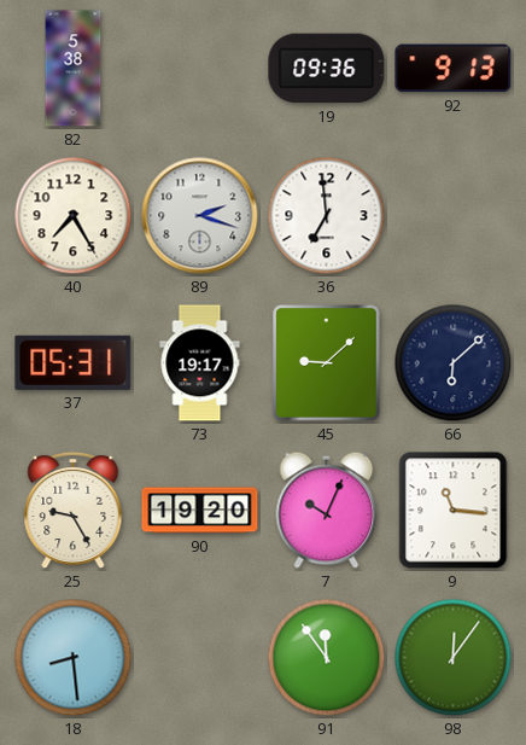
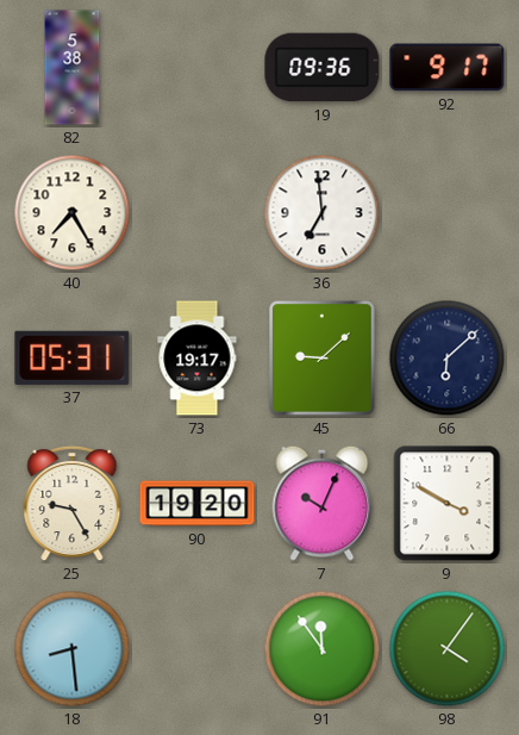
92: 9:13 -> 9:17 (448, 68)
89: 2:18 -> none (200, 216)
9: 11:16 -> 3:50 (448, 504)
98: 12:06 -> 4:06 (448, 649)
